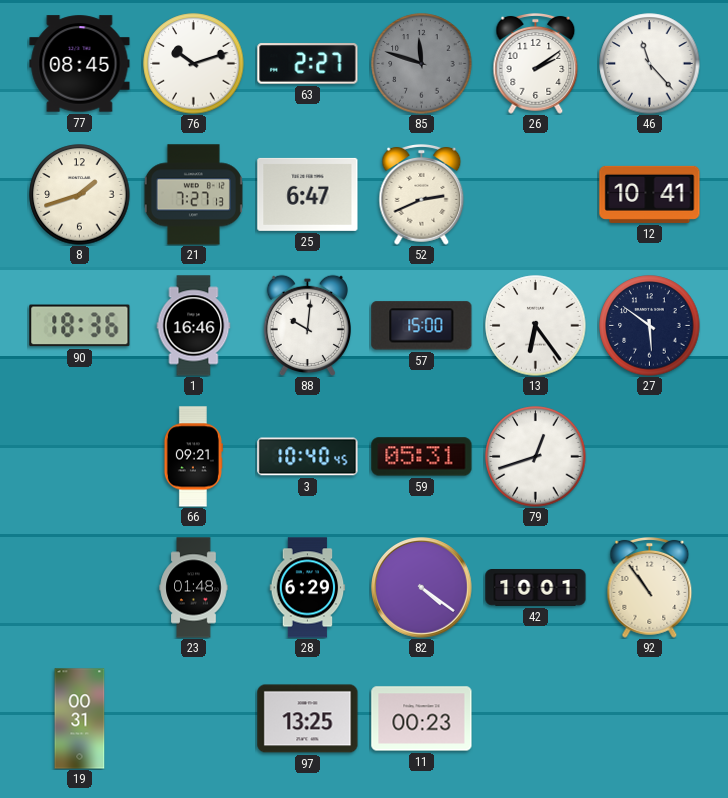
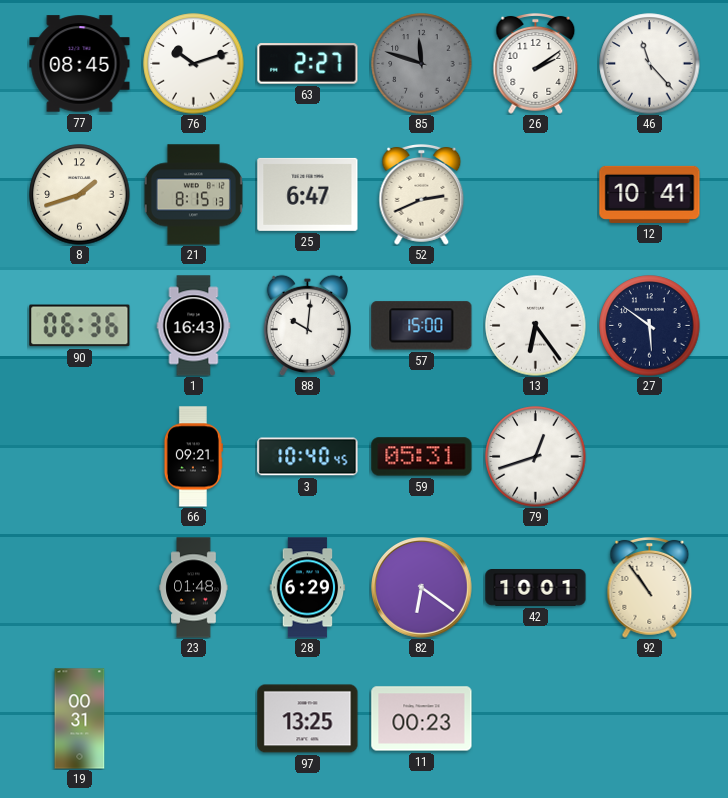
21: 7:27 -> 8:15 (193, 195)
90: 18:36 -> 06:36 (80, 326)
1: 16:46 -> 16:43 (194, 326)
82: 4:21 -> 6:21 (422, 588)
